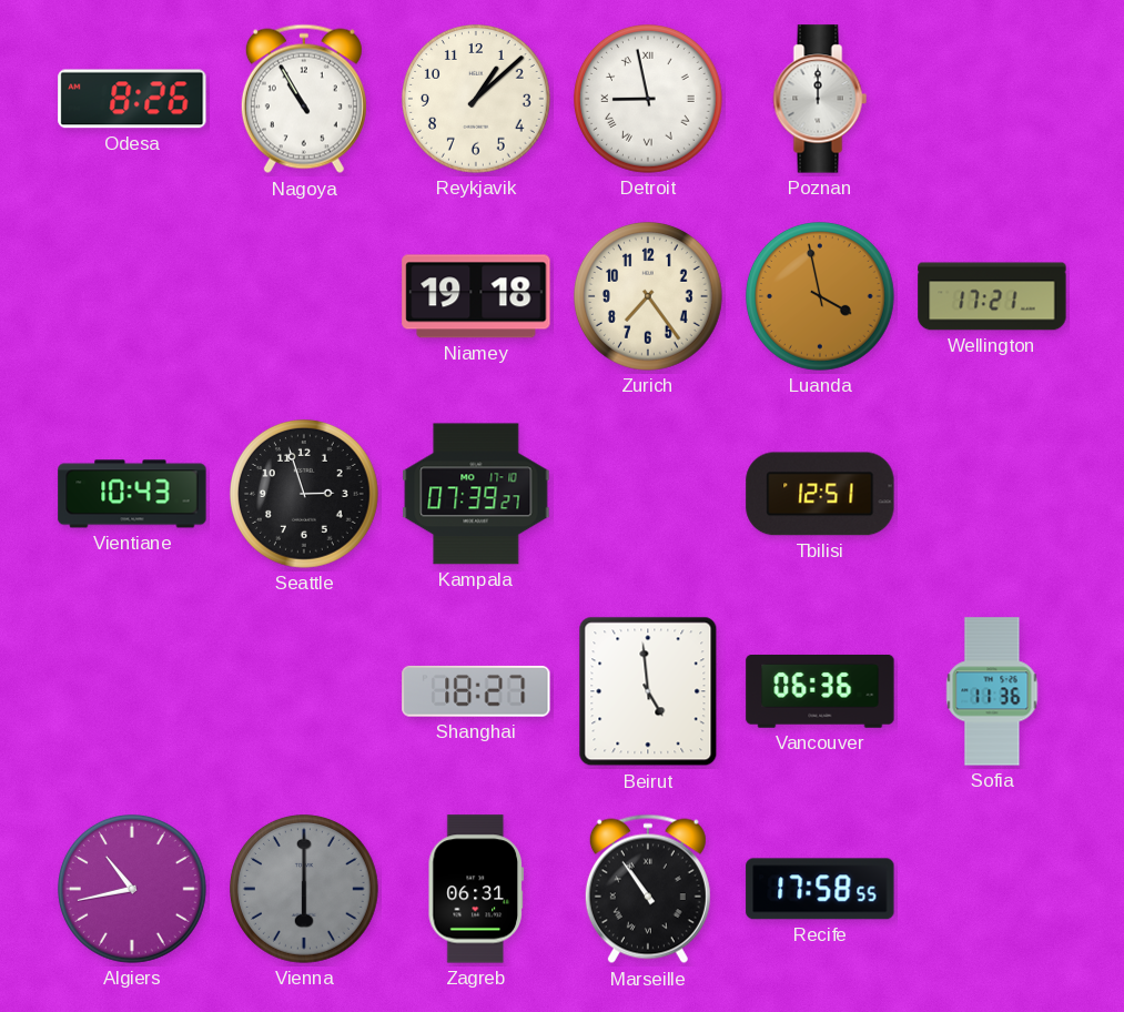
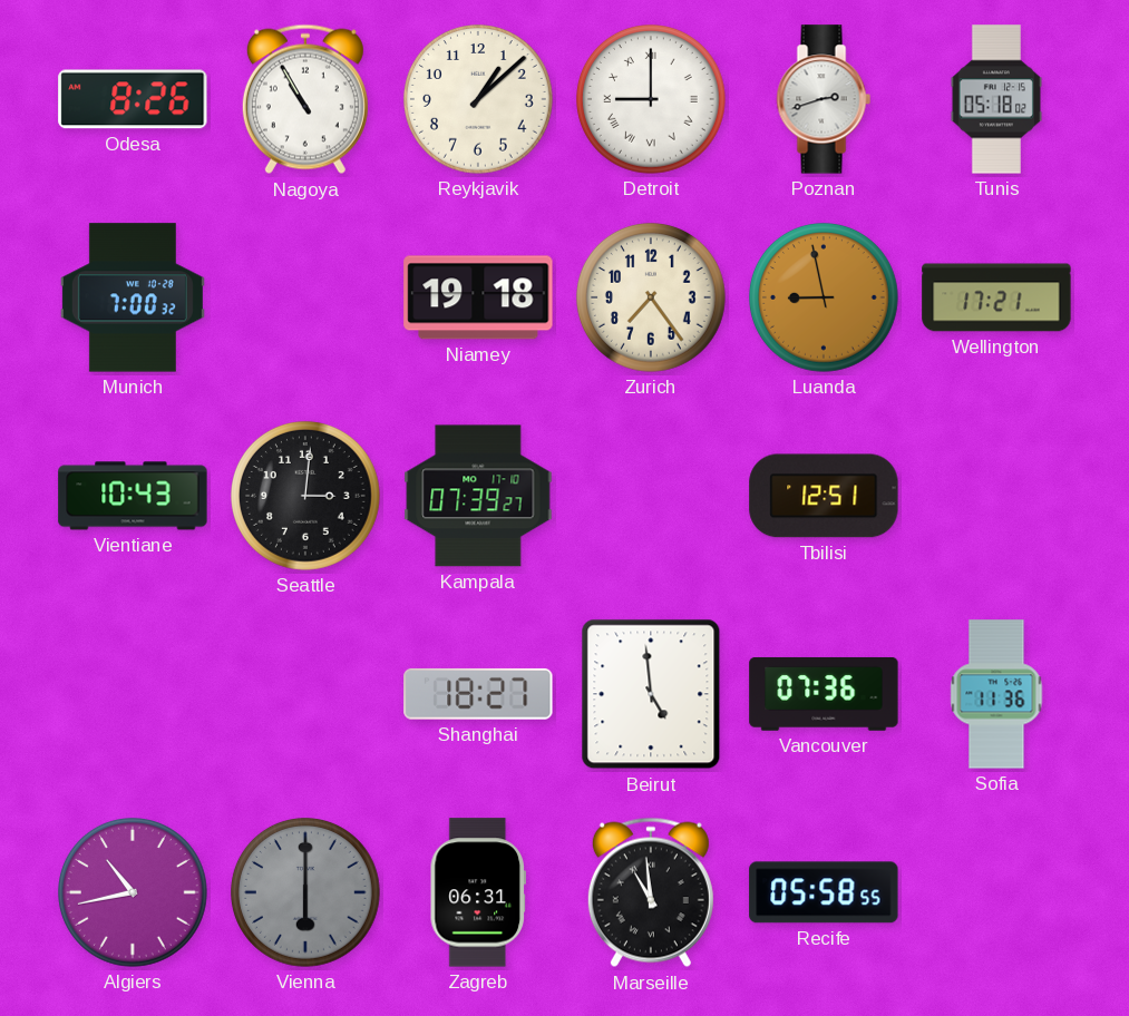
Detroit: 8:58 -> 9:00 (652, 100)
Poznan: 12:00 -> 2:42 (824, 99)
Tunis: none -> 05:18 (996, 99)
Munich: none -> 7:00 (133, 297)
Luanda: 3:58 -> 8:58 (825, 299)
Seattle: 2:57 -> 3:01 (306, 497)
Vancouver: 06:36 -> 07:36 (824, 694)
Marseille: 10:54 -> 10:59 (651, 892)
Recife: 17:58 -> 05:58 (824, 892)
